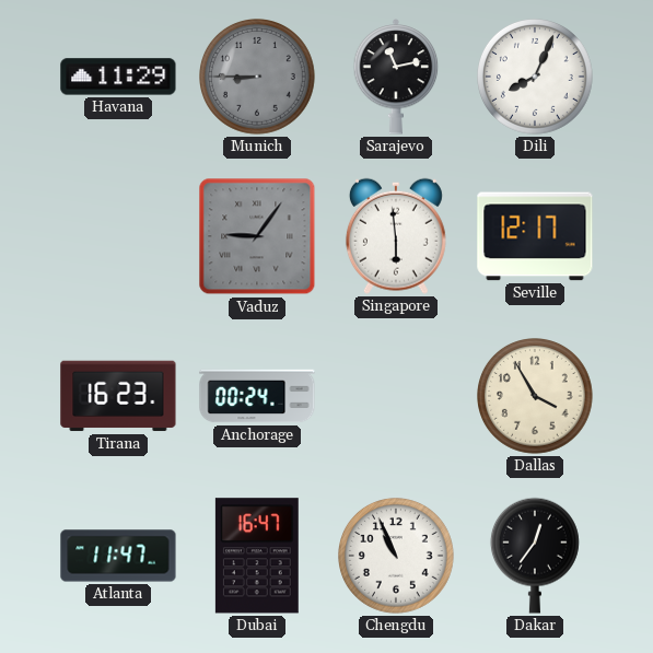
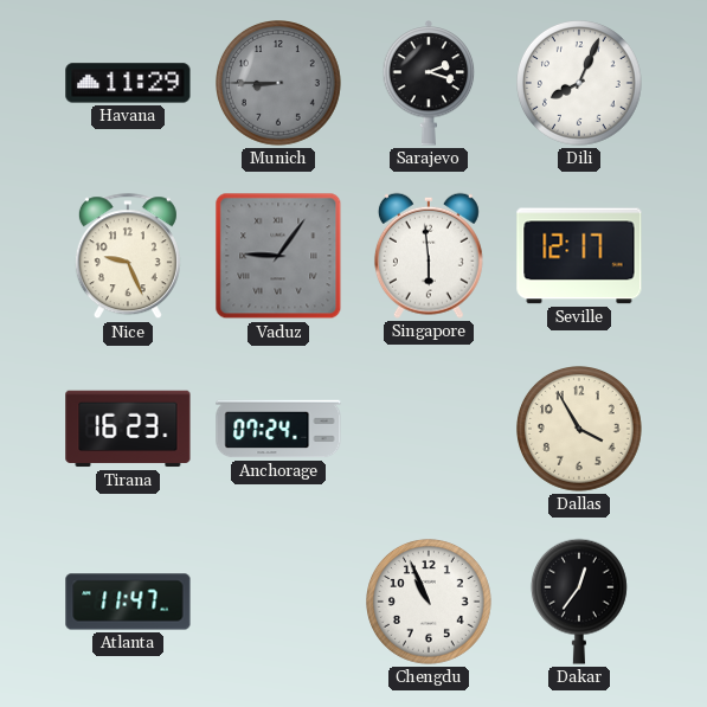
Sarajevo: 11:13 -> 2:18 (429, 83)
Nice: none -> 9:26 (128, 257)
Anchorage: 00:24 -> 07:24 (278, 429)
Dubai: 16:47 -> none (257, 556)
